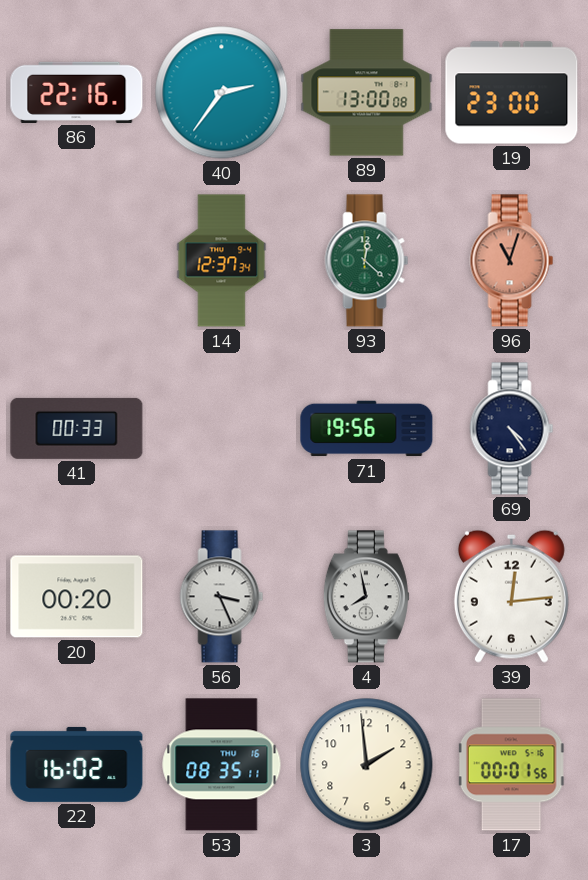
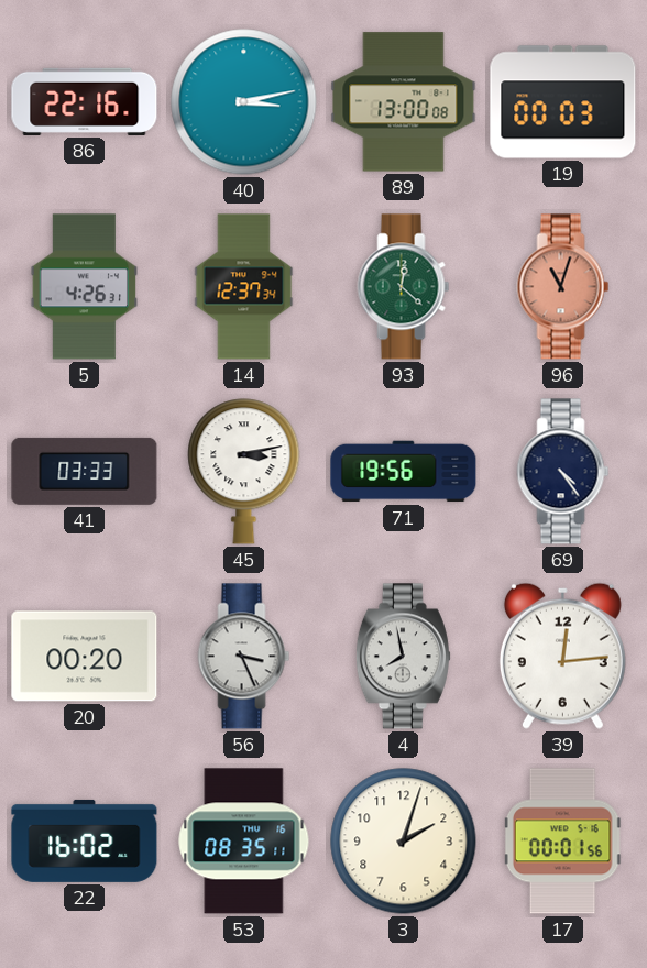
40: 2:36 -> 3:13 (244, 102)
19: 23:00 -> 00:03 (563, 102)
5: none -> 4:26 (85, 287)
41: 00:33 -> 03:33 (85, 471)
45: none -> 3:13 (244, 472)
3: 1:59 -> 2:03 (404, 842)
